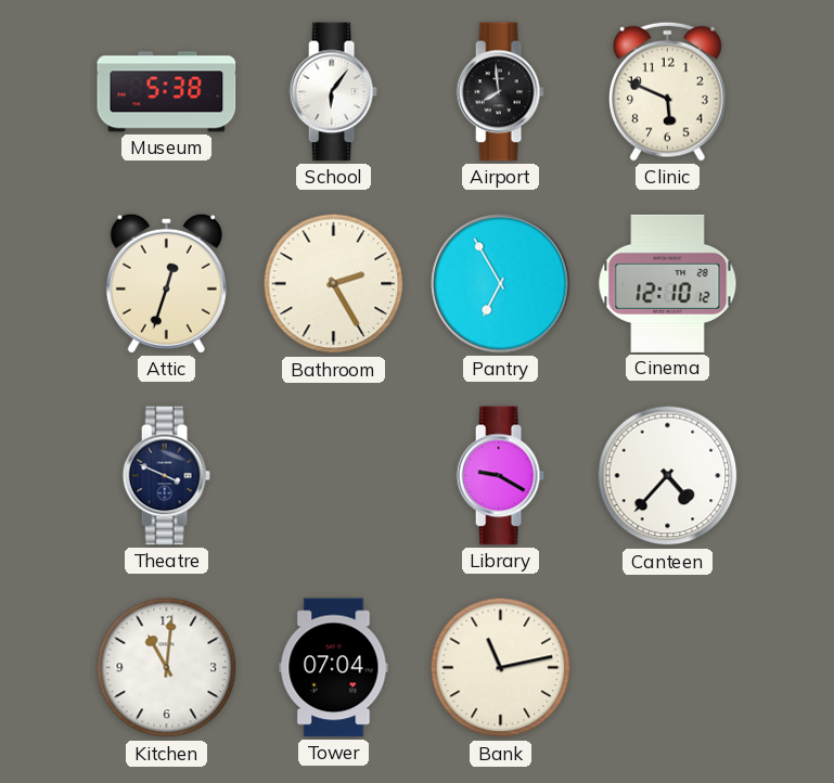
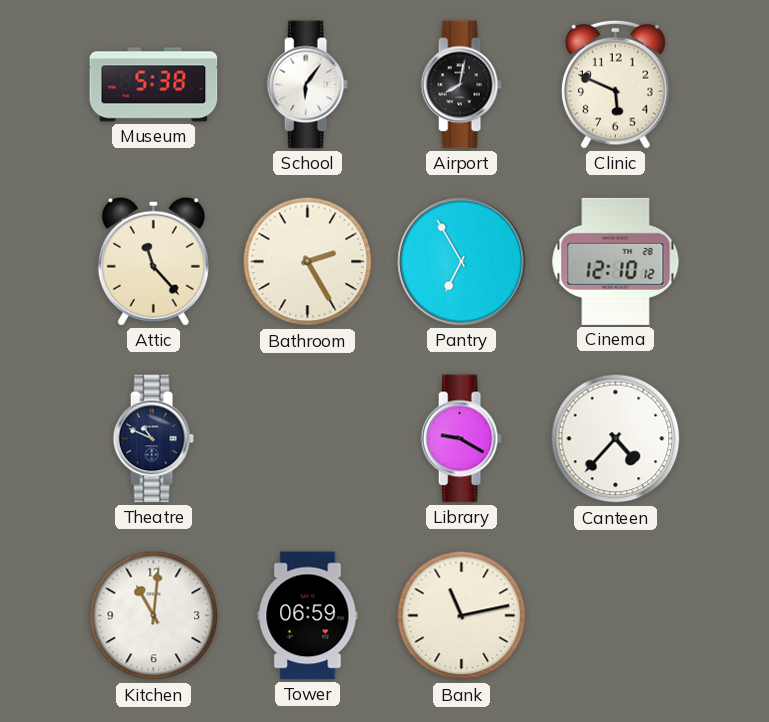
Airport: 7:59 -> 8:02 (461, 85)
Attic: 12:33 -> 11:23 (153, 261)
Theatre: 3:49 -> 10:49 (153, 439)
Tower: 07:04 -> 06:59 (308, 616)
